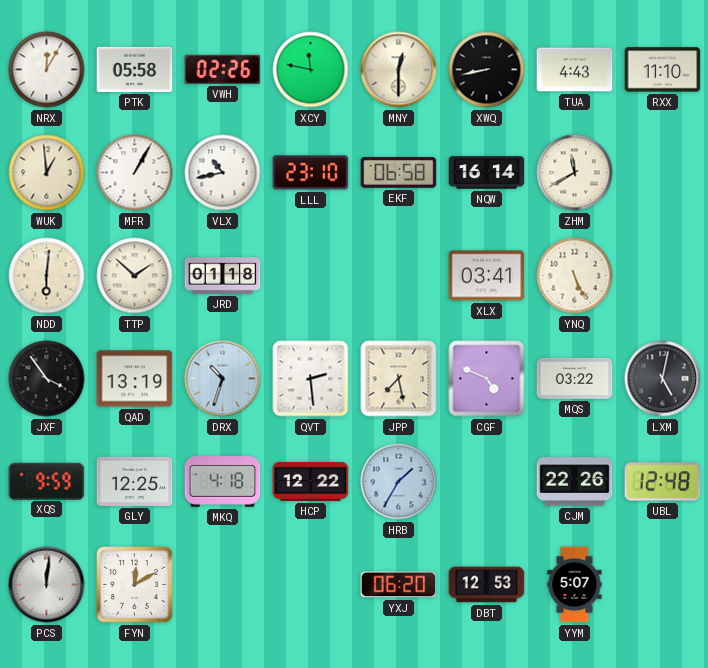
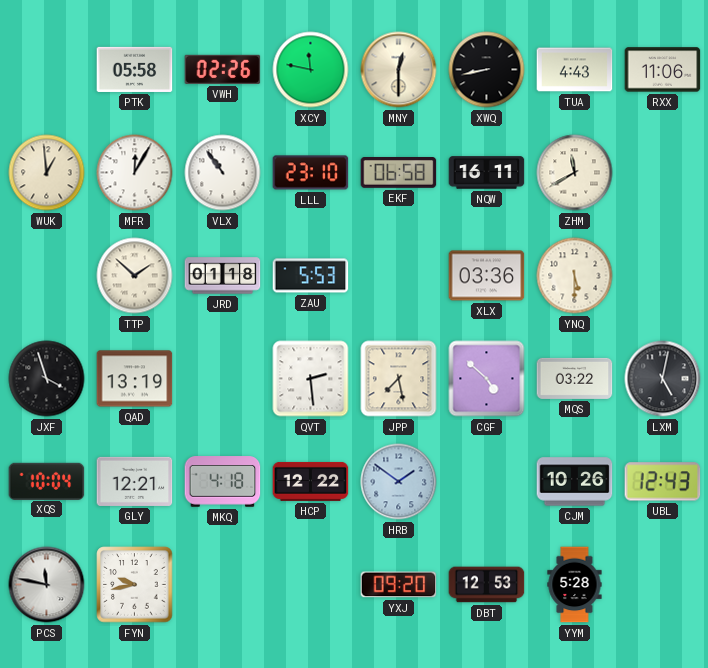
NRX: 12:05 -> none (47, 70)
RXX: 11:10 -> 11:06 (663, 70)
MFR: 1:05 -> 12:05 (135, 173)
VLX: 10:43 -> 10:54 (223, 173)
NQW: 16:14 -> 16:11 (487, 173)
NDD: 6:01 -> none (47, 276)
ZAU: none -> 5:53 (311, 276)
XLX: 03:41 -> 03:36 (487, 276)
YNQ: 5:26 -> 5:30 (575, 276)
JXF: 3:54 -> 3:57 (47, 379)
DRX: 10:33 -> none (223, 379)
CGF: 4:49 -> 4:52 (487, 379)
XQS: 9:59 -> 10:04 (47, 481)
GLY: 12:25 -> 12:21 (135, 481)
HRB: 1:35 -> 1:51 (399, 482)
CJM: 22:26 -> 10:26 (575, 482)
UBL: 12:48 -> 12:43 (663, 482)
PCS: 12:01 -> 11:47 (47, 585)
FYN: 12:10 -> 9:43 (135, 585)
YXJ: 06:20 -> 09:20 (399, 585)
YYM: 5:07 -> 5:28 (575, 585)
